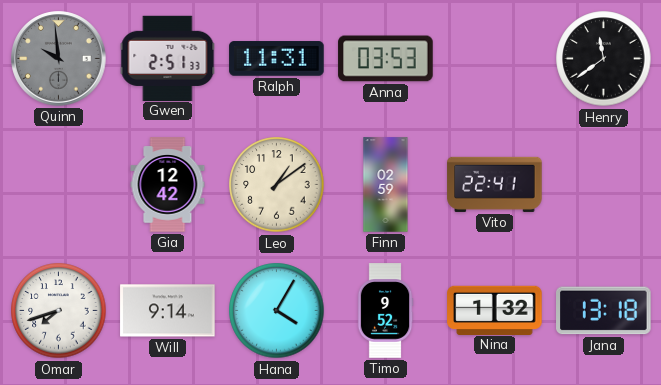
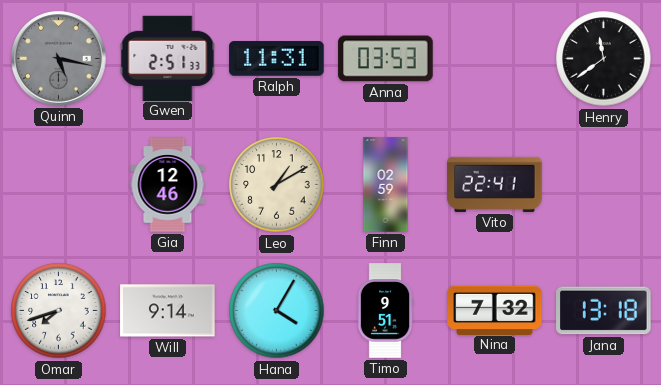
Quinn: 9:59 -> 5:17 (59, 59)
Gia: 12:42 -> 12:46 (168, 185)
Leo: 1:09 -> 1:10 (277, 185)
Timo: 9:52 -> 9:51 (385, 311)
Nina: 1:32 -> 7:32 (495, 310)
